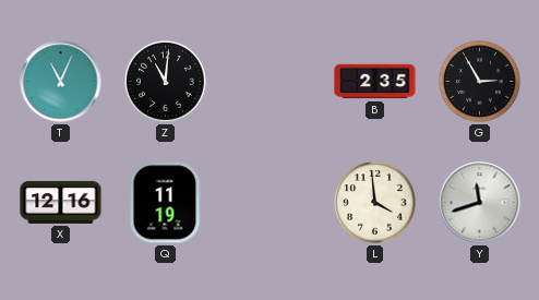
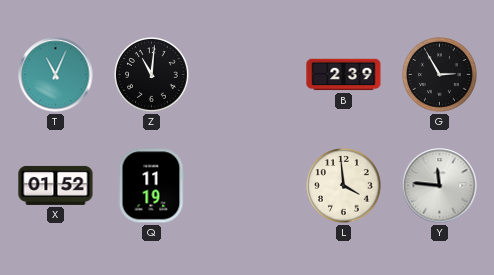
B: 2:35 -> 2:39 (344, 75)
X: 12:16 -> 01:52 (56, 185)
Y: 11:42 -> 11:46 (440, 186)
